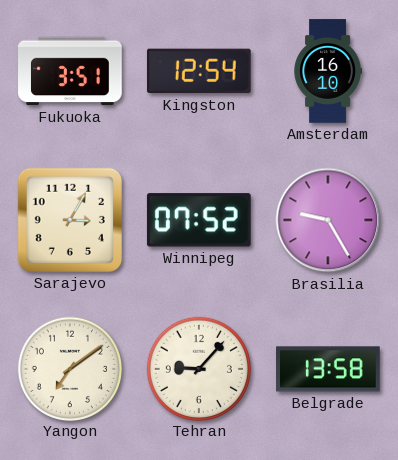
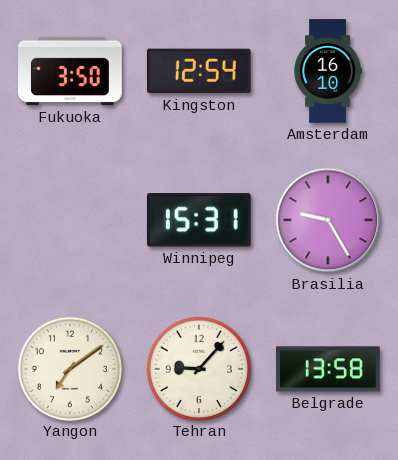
Fukuoka: 3:51 -> 3:50 (70, 71)
Sarajevo: 3:05 -> none (70, 220)
Winnipeg: 07:52 -> 15:31 (199, 220)
